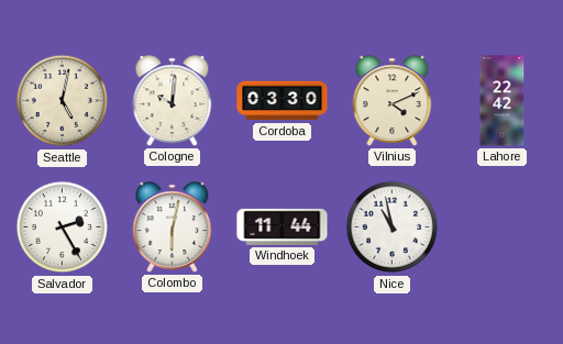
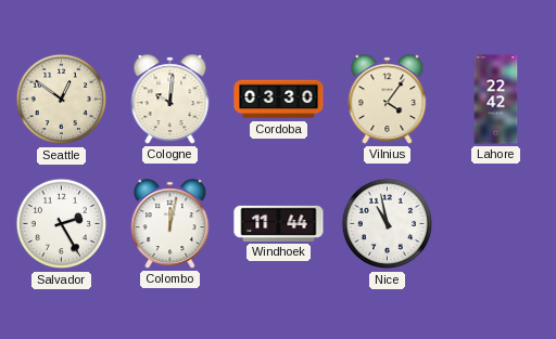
Seattle: 5:02 -> 12:51 (62, 100)
Vilnius: 4:11 -> 4:06 (388, 100)
Colombo: 6:02 -> 12:02 (170, 224)
